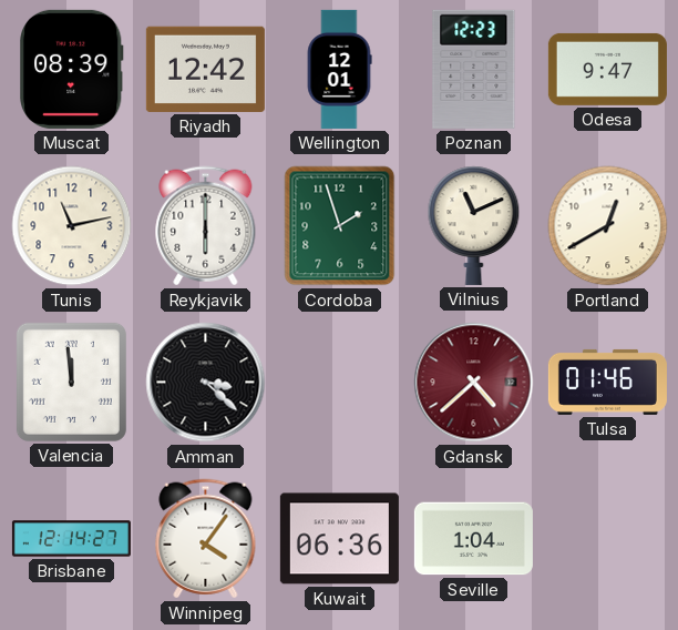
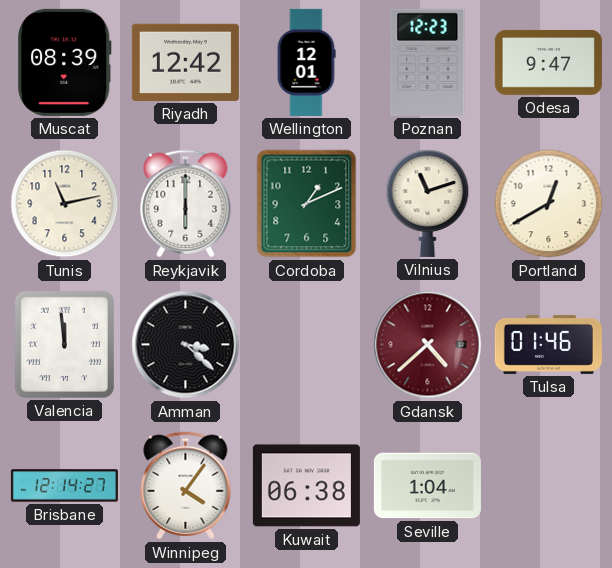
Cordoba: 1:57 -> 1:11 (307, 204)
Vilnius: 11:11 -> 11:12 (428, 203)
Kuwait: 06:36 -> 06:38 (306, 486)
